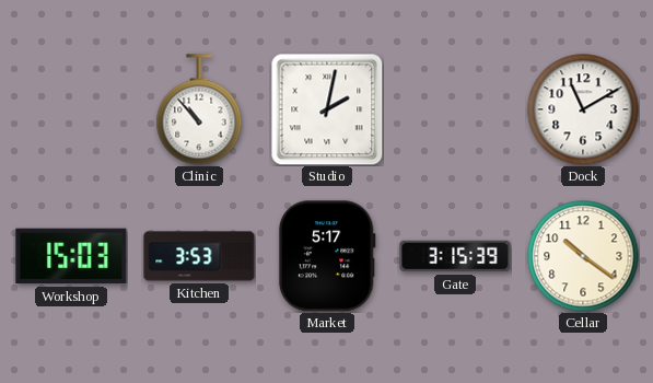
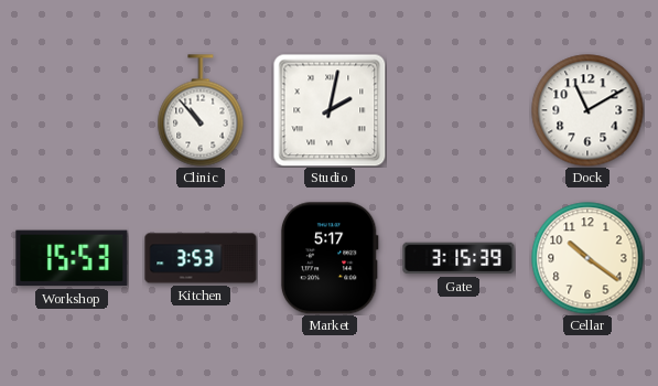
Workshop: 15:03 -> 15:53 (72, 258)
